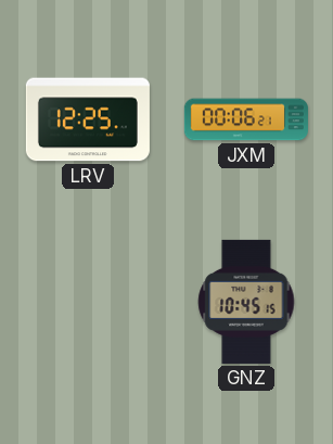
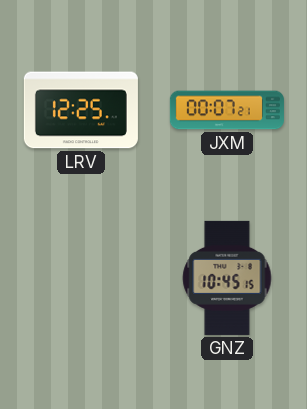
JXM: 00:06 -> 00:07 (227, 110)
